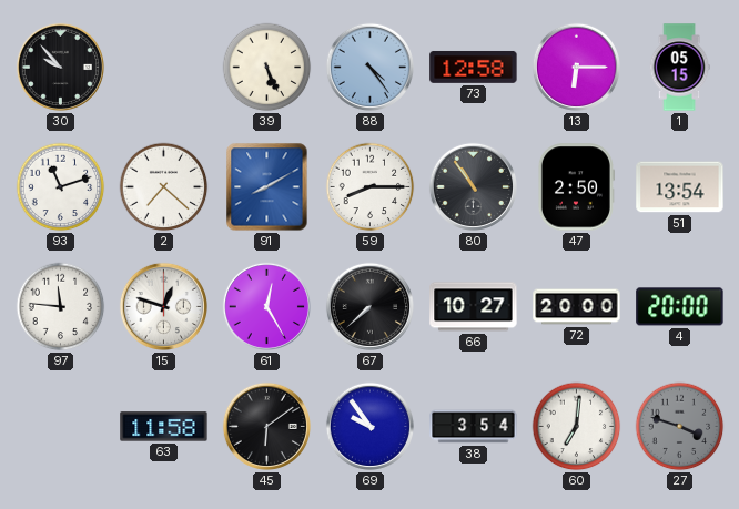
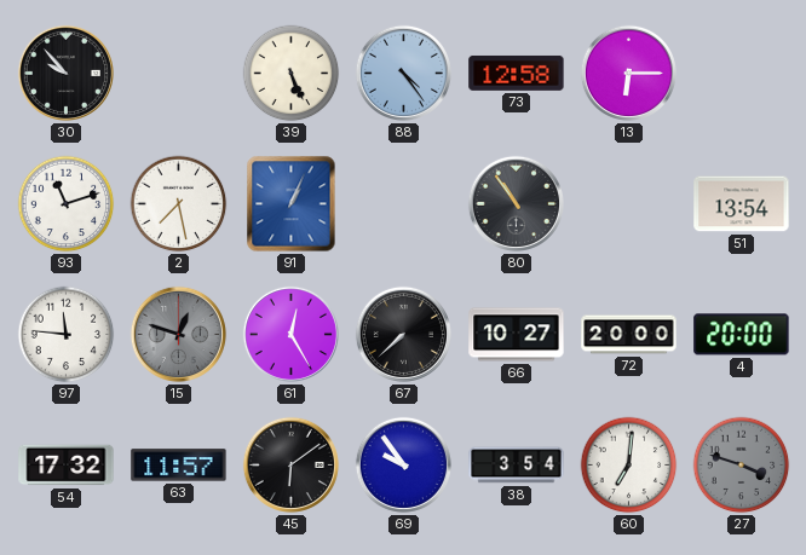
1: 05:15 -> none (679, 68)
2: 7:22 -> 7:28 (179, 204)
91: 8:10 -> 1:04 (292, 204)
59: 8:15 -> none (371, 187)
47: 2:50 -> none (576, 187)
15 dial: white -> grey (178, 334)
54: none -> 17:32 (67, 466)
63: 11:58 -> 11:57 (179, 466)
